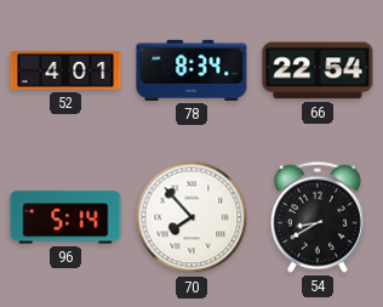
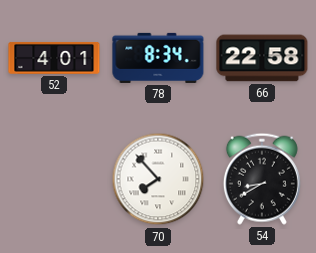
66: 22:54 -> 22:58 (262, 58)
96: 5:14 -> none (65, 217)
